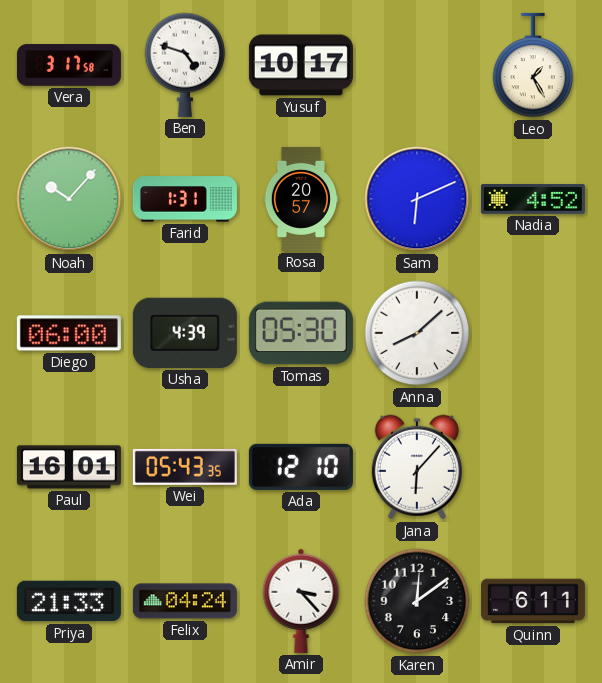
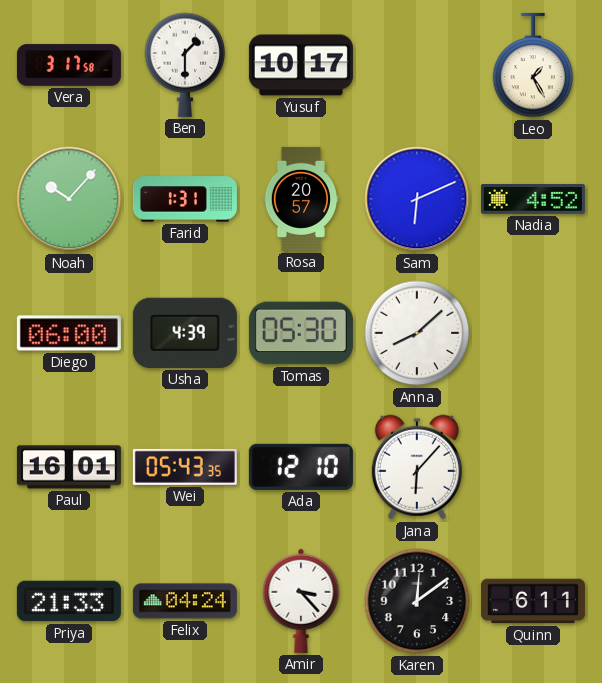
Ben: 4:48 -> 1:30 (185, 65)
